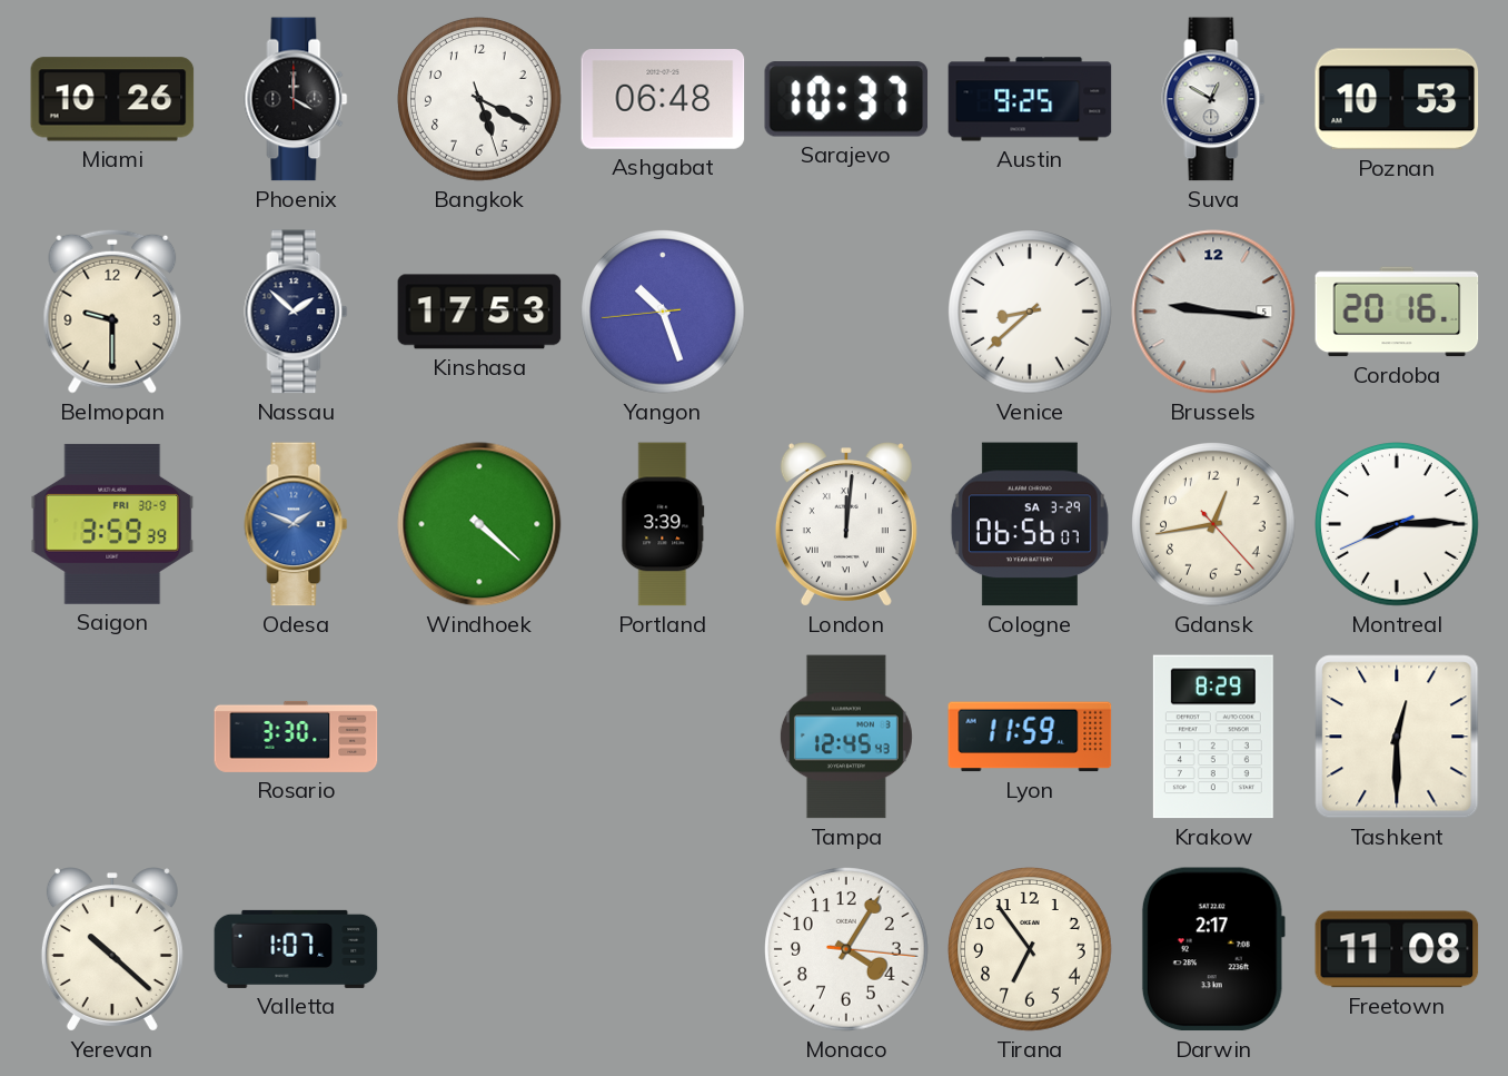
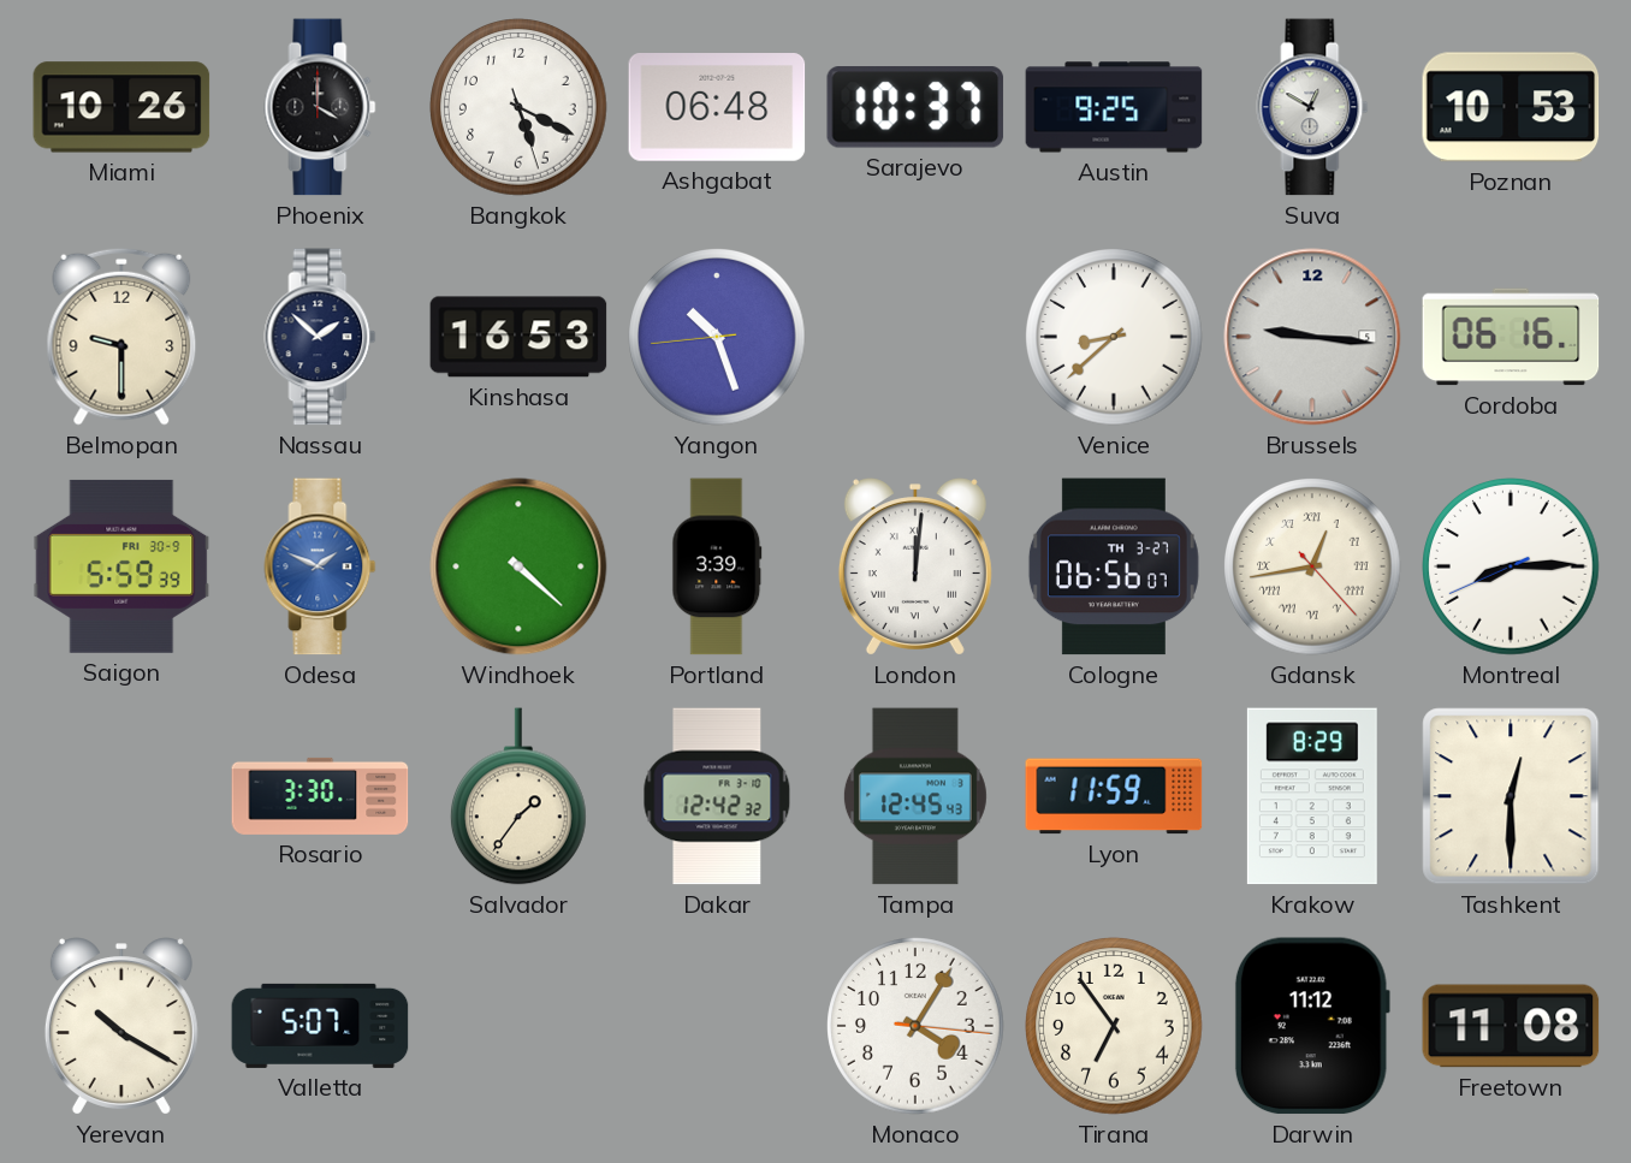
Kinshasa: 17:53 -> 16:53 (518, 337)
Cordoba: 20:16 -> 06:16 (1511, 337)
Saigon: 3:59 -> 5:59 (121, 566)
Cologne date: SA 3-29 -> TH 3-27 (1114, 566)
Gdansk numerals: Arabic -> Roman (1312, 566)
Salvador: none -> 1:36 (520, 796)
Dakar: none -> 12:42 (717, 796)
Yerevan: 10:22 -> 10:20 (121, 1026)
Valletta: 1:07 -> 5:07 (320, 1026)
Darwin: 2:17 -> 11:12 (1312, 1026)
